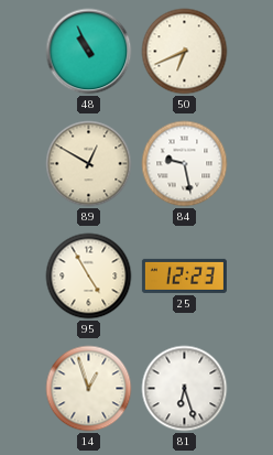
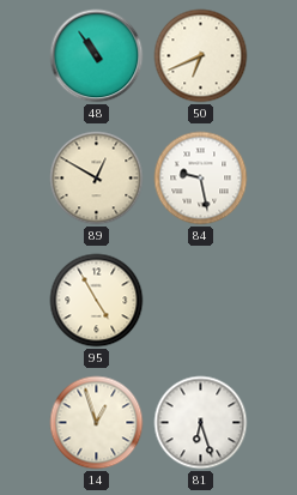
48: 10:56 -> 10:54 (97, 56)
25: 12:23 -> none (184, 275)
